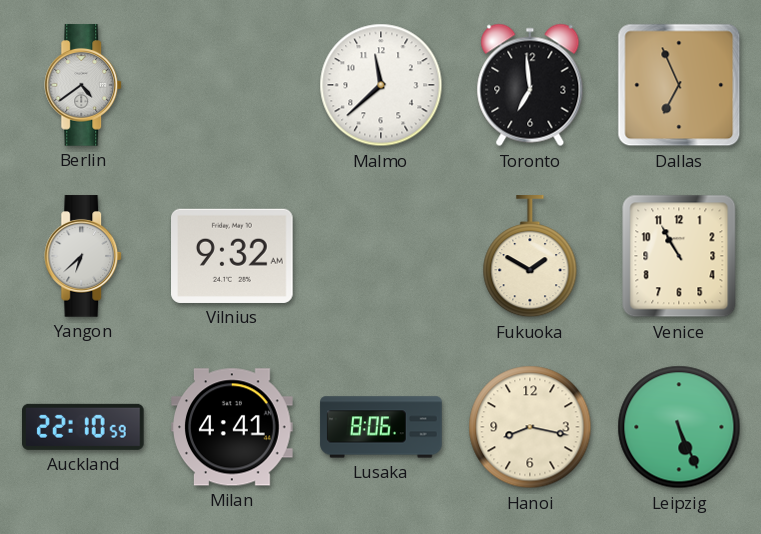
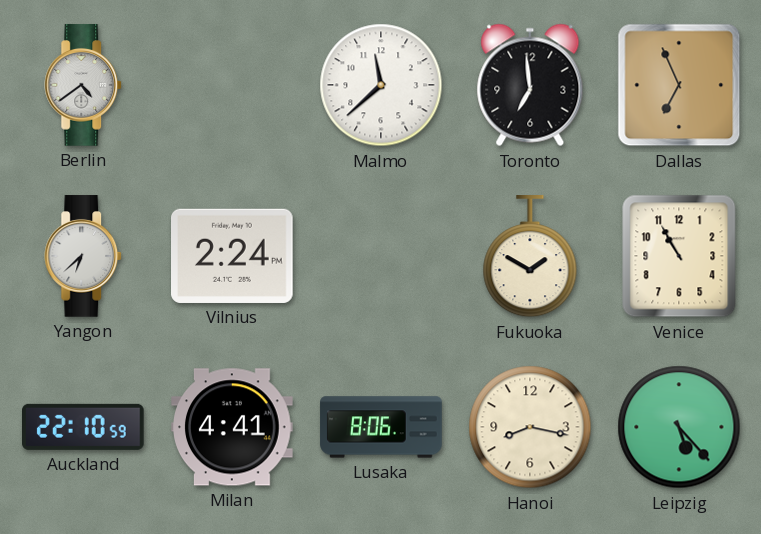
Vilnius: 9:32 -> 2:24 (233, 256)
Leipzig: 5:26 -> 5:23 (679, 427)
